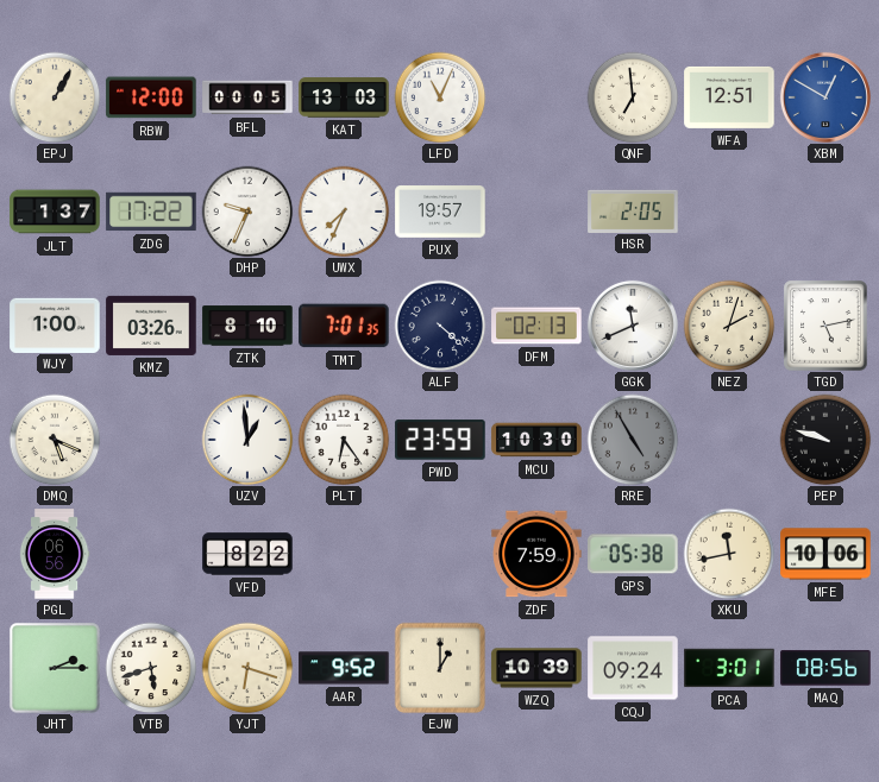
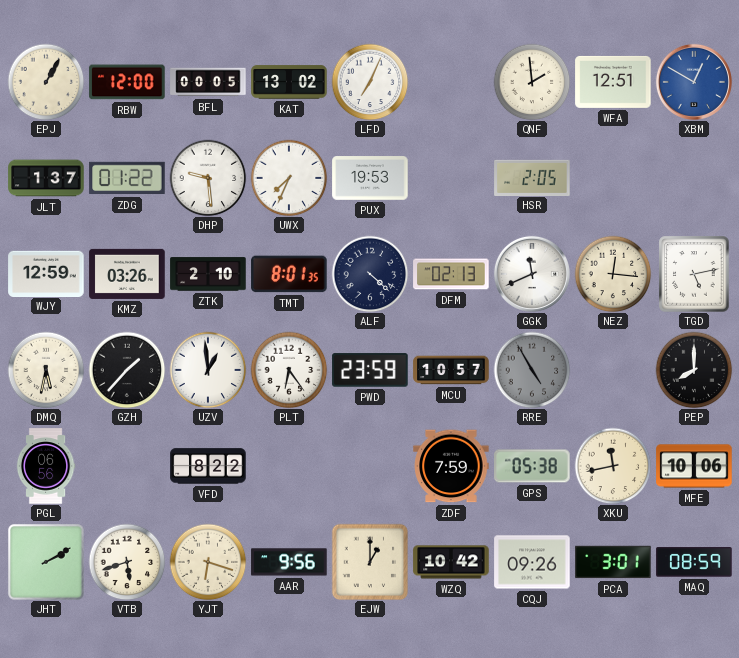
KAT: 13:03 -> 13:02 (289, 82)
LFD: 11:04 -> 7:04 (370, 82)
QNF: 6:59 -> 1:59 (532, 82)
ZDG: 17:22 -> 01:22 (127, 178)
DHP: 9:34 -> 9:29 (208, 178)
PUX: 19:57 -> 19:53 (370, 178)
WJY: 1:00 -> 12:59 (46, 273)
ZTK: 8:10 -> 2:10 (208, 274)
TMT: 7:01 -> 8:01 (289, 274)
NEZ: 2:03 -> 12:16 (613, 274)
DMQ: 5:19 -> 5:32 (46, 370)
GZH: none -> 1:37 (127, 370)
MCU: 10:30 -> 10:57 (451, 370)
PEP: 9:48 -> 8:00 (694, 370)
JHT: 2:15 -> 2:10 (46, 562)
AAR: 9:52 -> 9:56 (289, 562)
WZQ: 10:39 -> 10:42 (451, 562)
CQJ: 09:24 -> 09:26 (532, 562)
MAQ: 08:56 -> 08:59 (694, 562)
